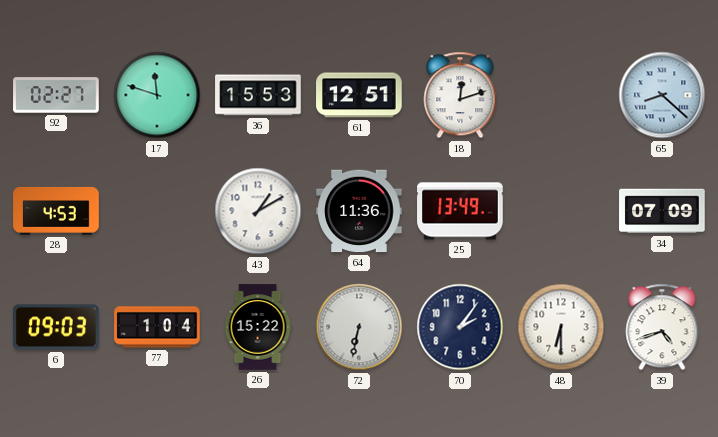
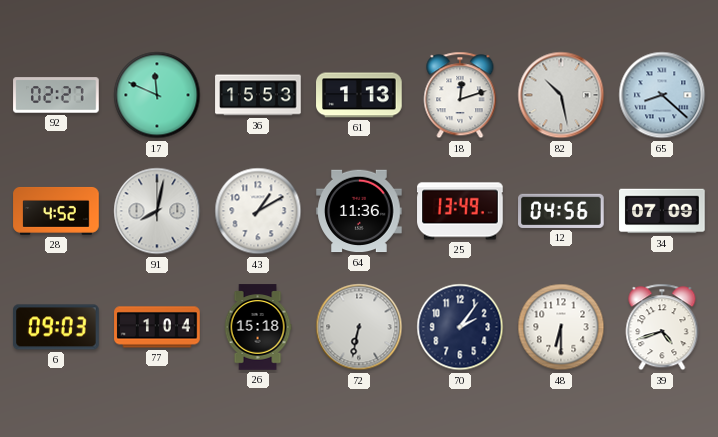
17: 11:48 -> 11:49 (157, 95)
61: 12:51 -> 1:13 (359, 95)
82: none -> 10:28 (561, 95)
28: 4:53 -> 4:52 (56, 211)
91: none -> 8:02 (157, 211)
12: none -> 04:56 (561, 211)
26: 15:22 -> 15:18 (258, 327)
